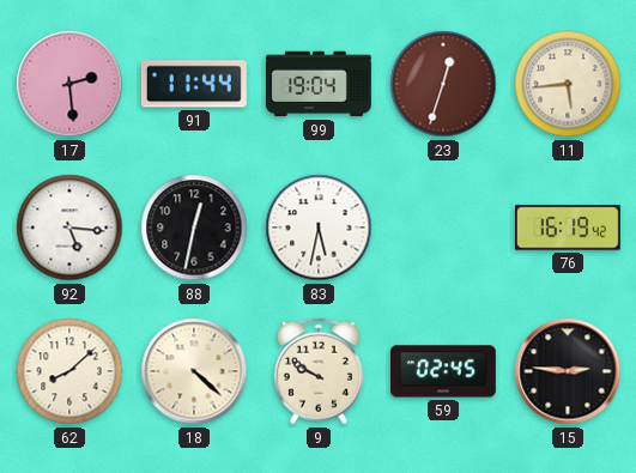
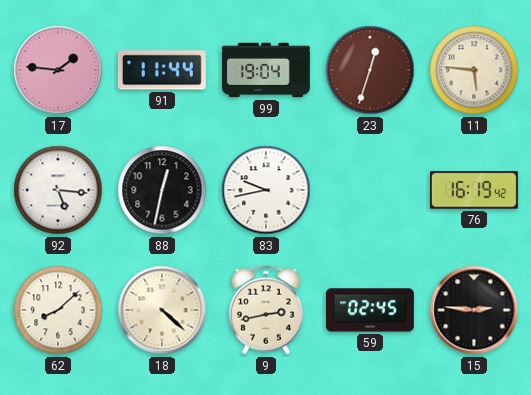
17: 2:29 -> 1:46 (58, 70)
11: 5:44 -> 5:46 (474, 70)
83: 5:32 -> 9:43 (266, 190)
9: 9:50 -> 2:43 (266, 310)
